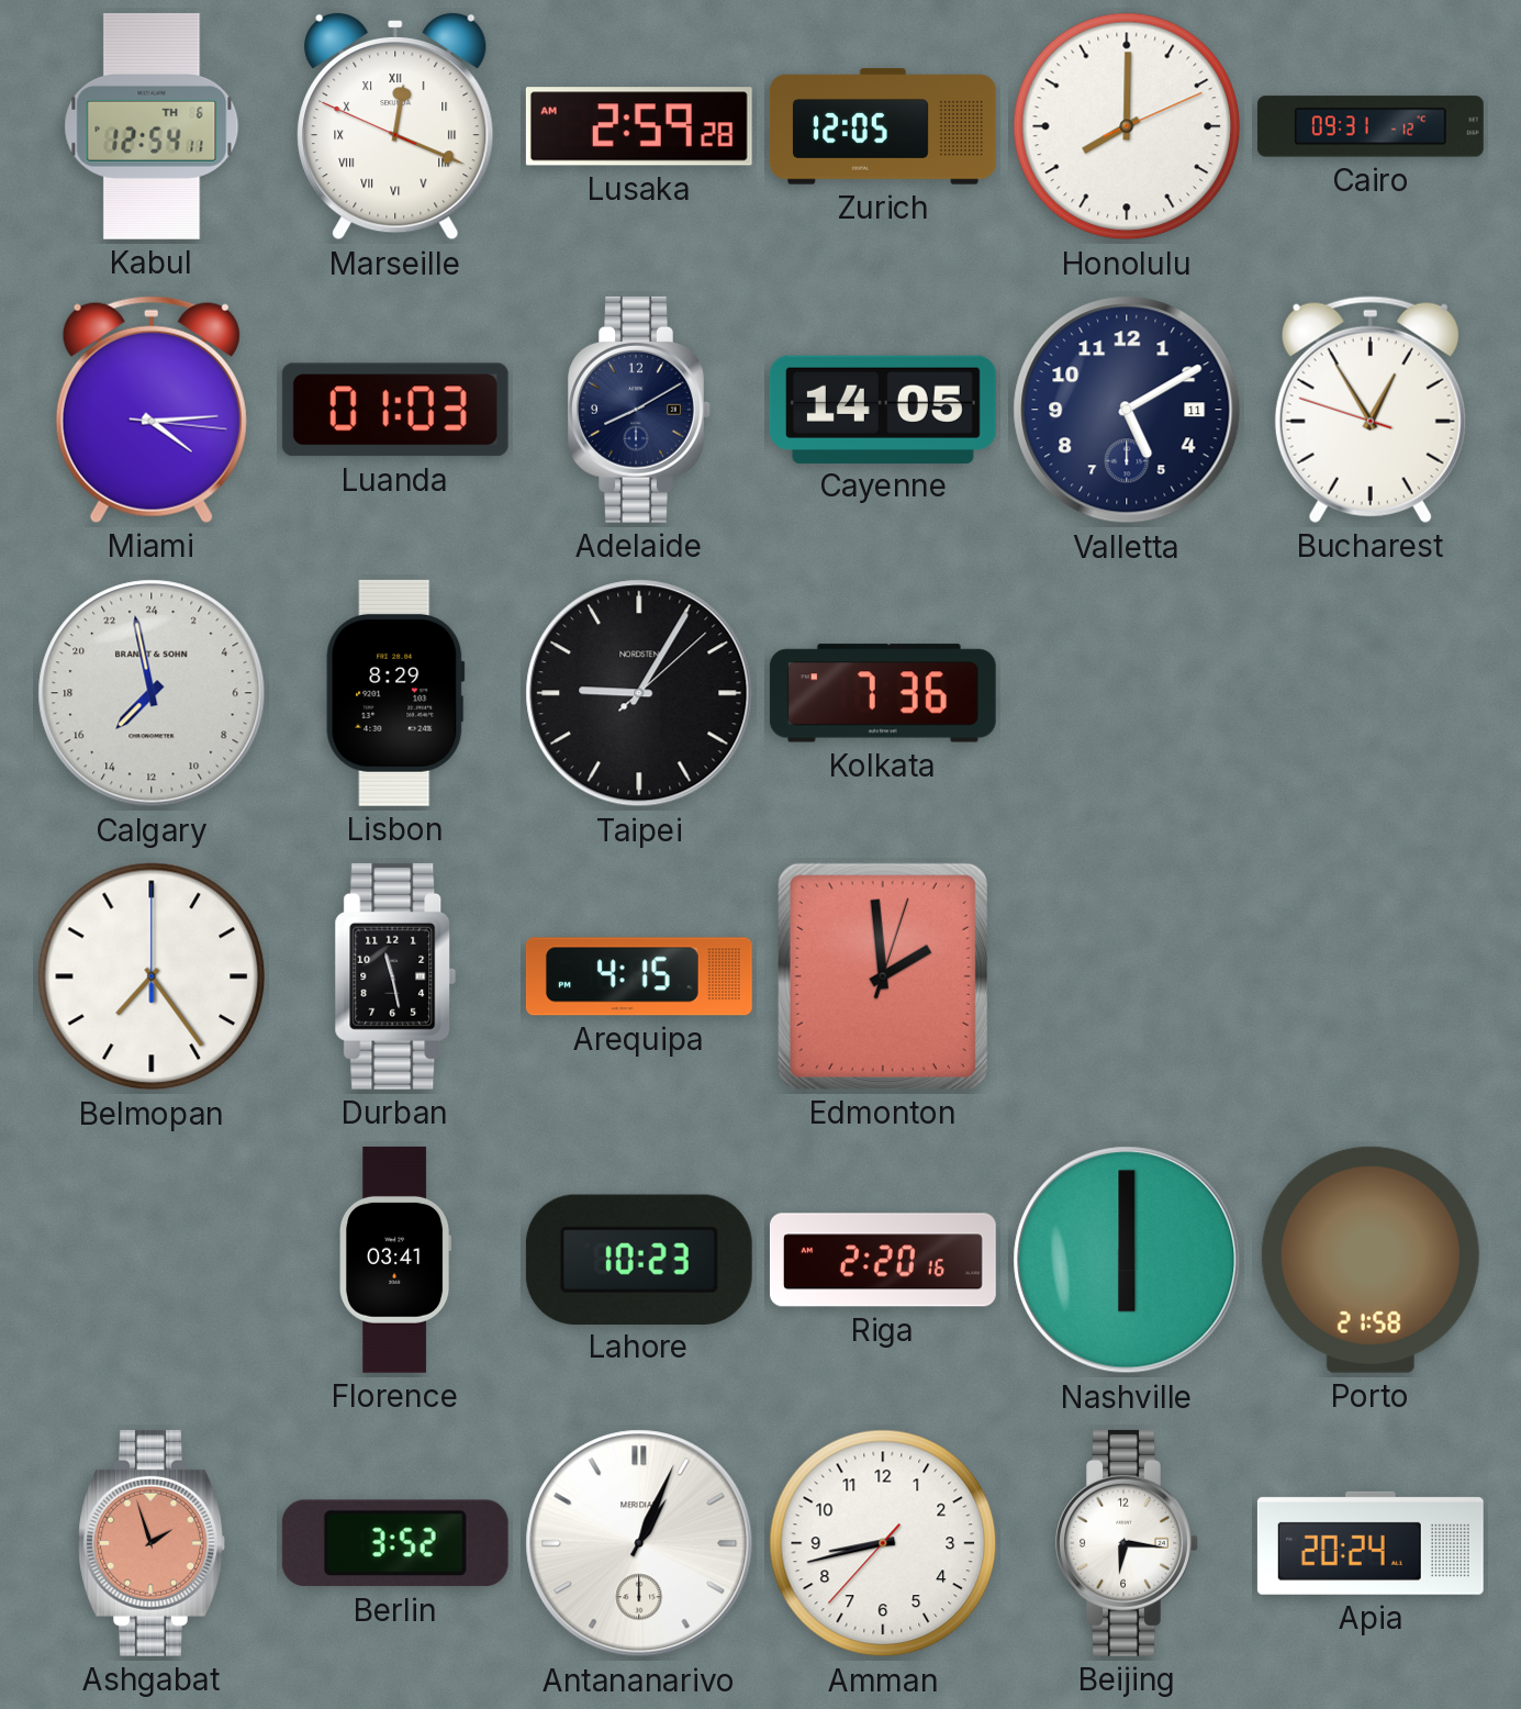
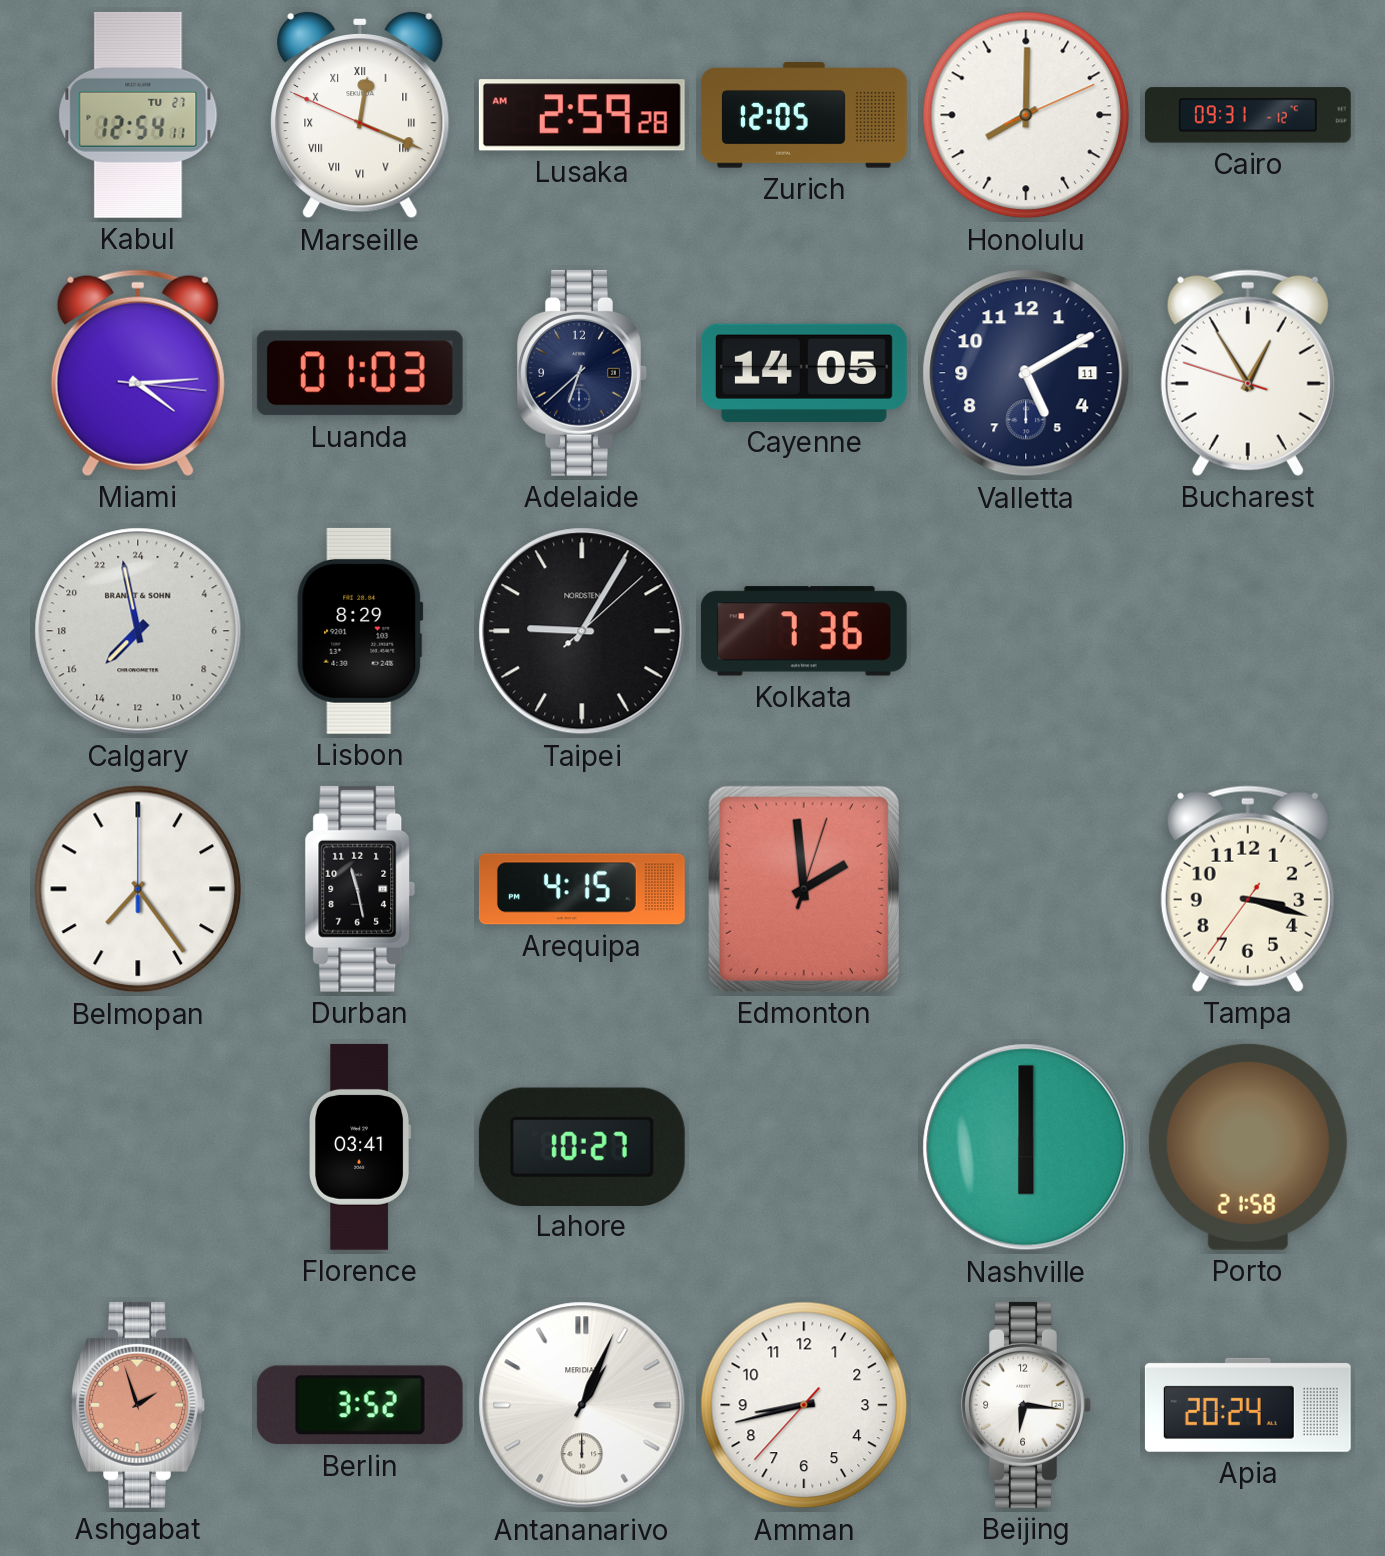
Kabul date: TH 6 -> TU 27 (138, 115)
Adelaide: 8:10 -> 6:38 (582, 373)
Tampa: none -> 3:17 (1248, 889)
Lahore: 10:23 -> 10:27 (582, 1146)
Riga: 2:20 -> none (883, 1260)
